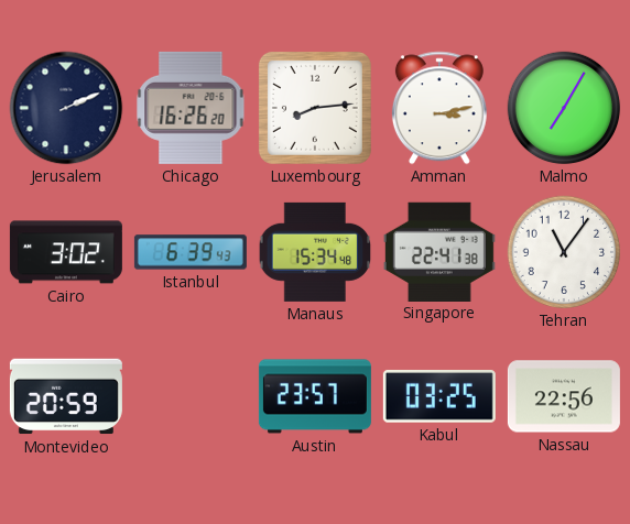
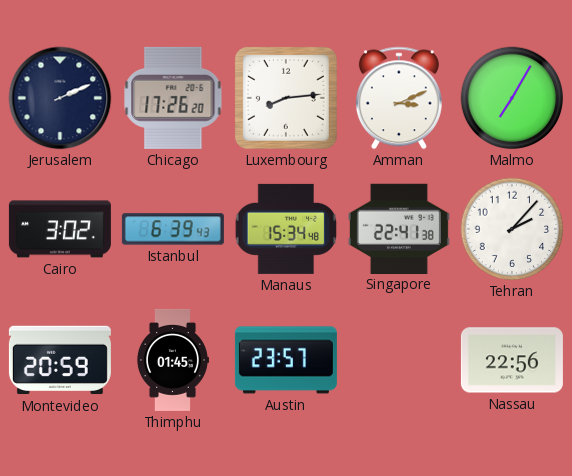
Chicago: 16:26 -> 17:26 (173, 98)
Amman: 3:13 -> 3:11 (399, 98)
Tehran: 11:06 -> 2:07 (512, 229)
Thimphu: none -> 01:45 (172, 360)
Kabul: 03:25 -> none (439, 396)
